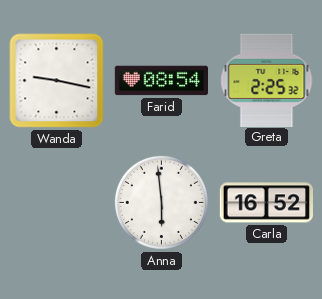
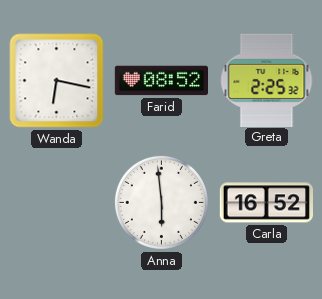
Wanda: 9:17 -> 6:17 (57, 81)
Farid: 08:54 -> 08:52 (162, 81)
